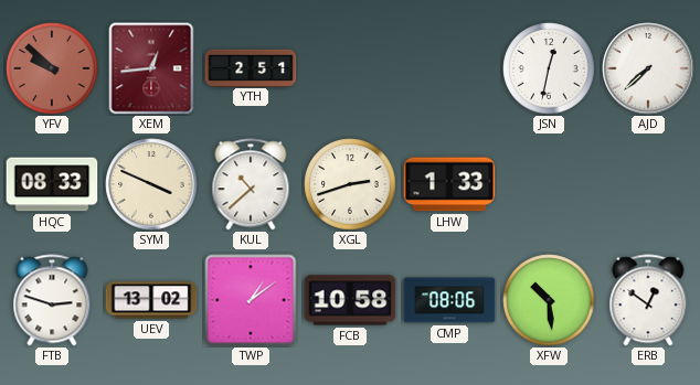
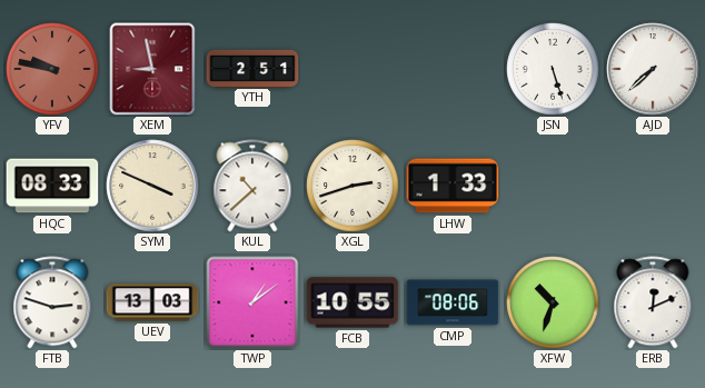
YFV: 9:52 -> 9:47 (52, 69)
XEM: 12:44 -> 8:58 (152, 69)
JSN: 12:32 -> 5:27 (553, 69)
UEV: 13:02 -> 13:03 (152, 302)
FCB: 10:58 -> 10:55 (352, 302)
XFW: 10:29 -> 10:33 (553, 302)
ERB: 12:51 -> 12:11 (653, 302)
